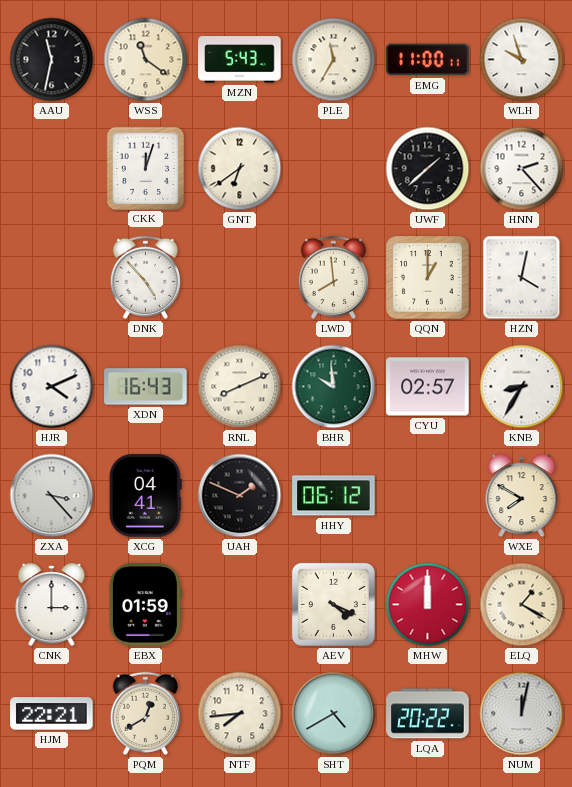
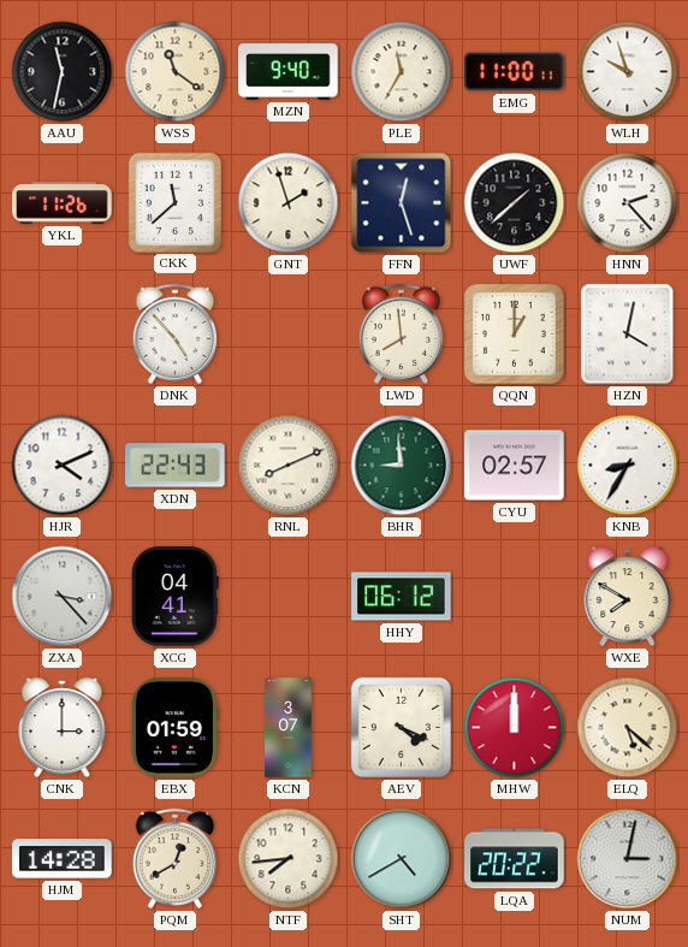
MZN: 5:43 -> 9:40 (289, 72)
YKL: none -> 11:26 (63, 203)
CKK: 12:03 -> 11:38 (174, 202)
GNT: 6:39 -> 1:57 (289, 203)
FFN: none -> 12:27 (402, 203)
XDN: 16:43 -> 22:43 (176, 466)
BHR: 9:59 -> 8:59 (402, 466)
UAH: 1:49 -> none (240, 496)
KCN: none -> 3:07 (289, 728)
ELQ: 1:20 -> 5:22 (628, 728)
HJM: 22:21 -> 14:28 (63, 859)
NUM: 12:02 -> 3:02 (628, 859)
